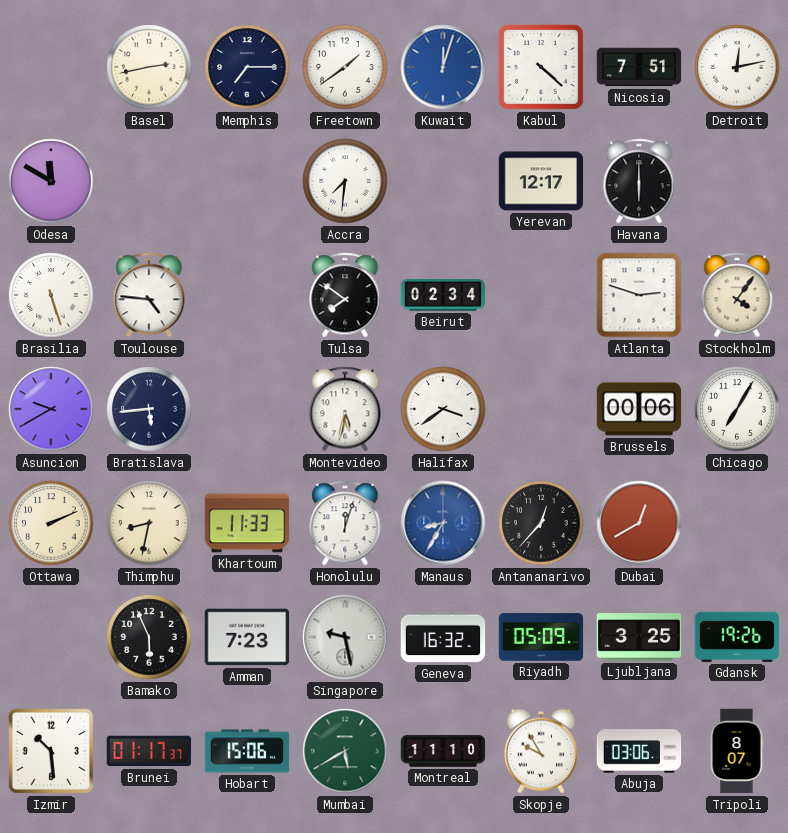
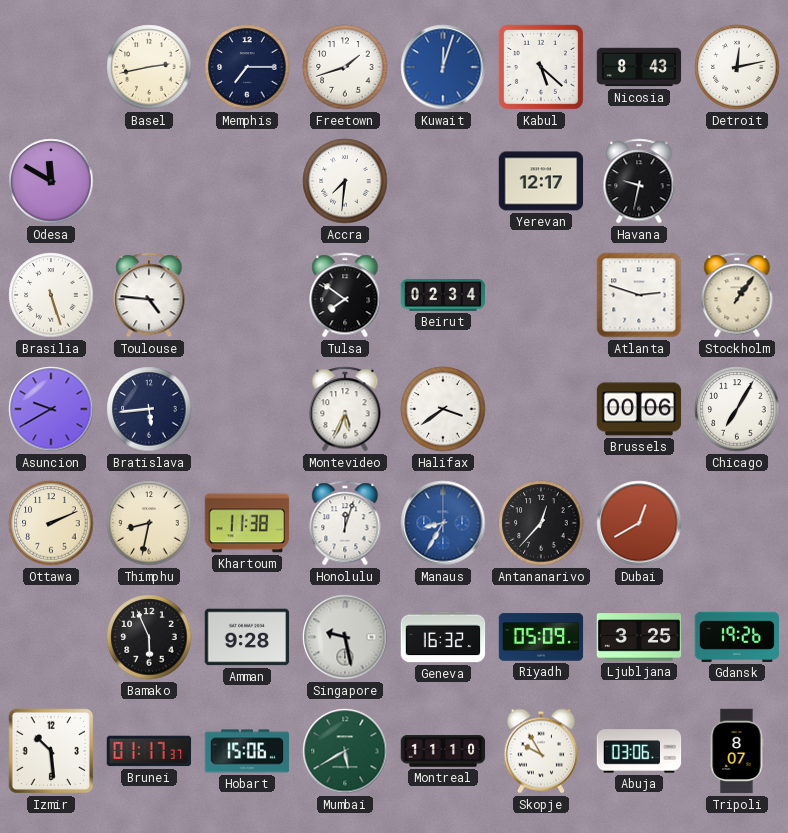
Freetown: 1:39 -> 1:42 (345, 67)
Kabul: 4:22 -> 5:22 (541, 67)
Nicosia: 7:51 -> 8:43 (639, 67)
Havana: 6:00 -> 9:32 (639, 181)
Stockholm: 4:06 -> 1:06 (737, 295)
Montevideo: 5:32 -> 5:34 (345, 409)
Khartoum: 11:33 -> 11:38 (247, 523)
Amman: 7:23 -> 9:28 (247, 637)
